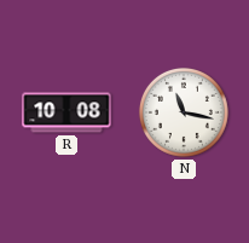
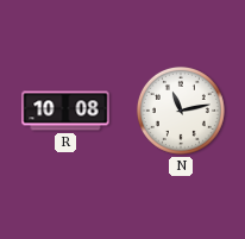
N: 11:17 -> 11:13 (181, 111)
